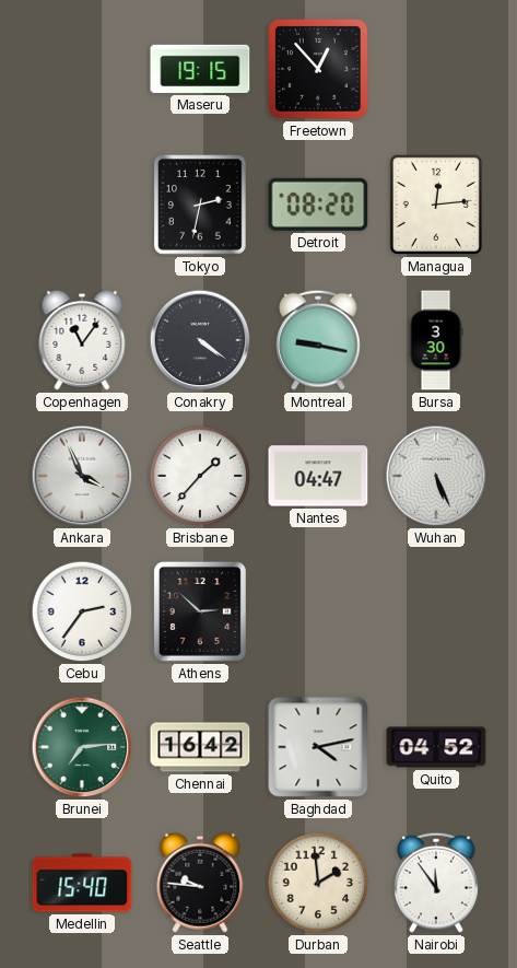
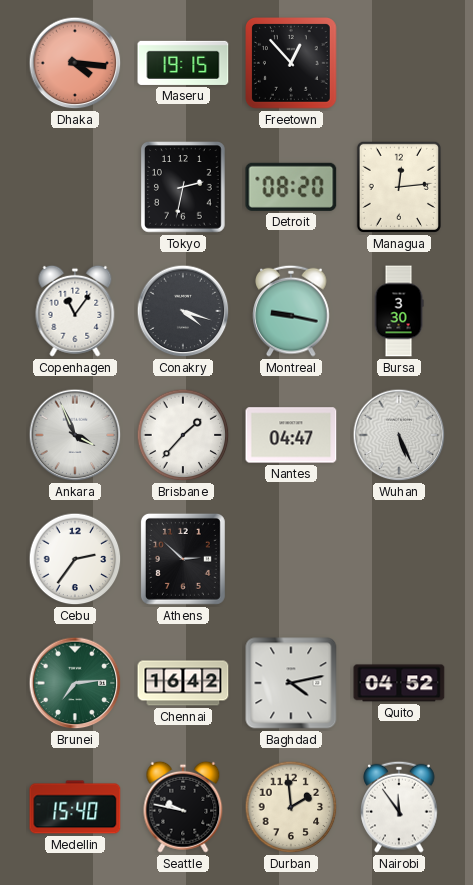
Dhaka: none -> 4:16 (75, 63)
Conakry: 4:21 -> 4:18 (183, 311)
Seattle: 9:46 -> 9:47 (183, 807)
